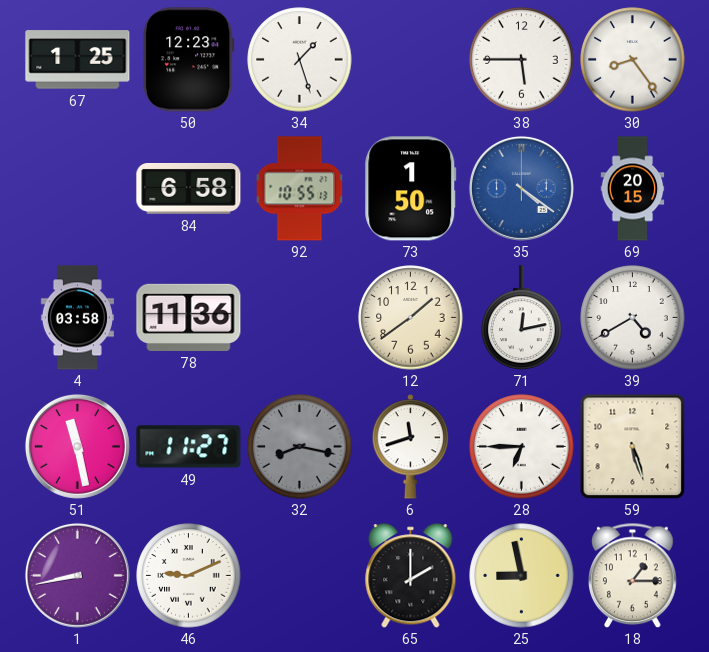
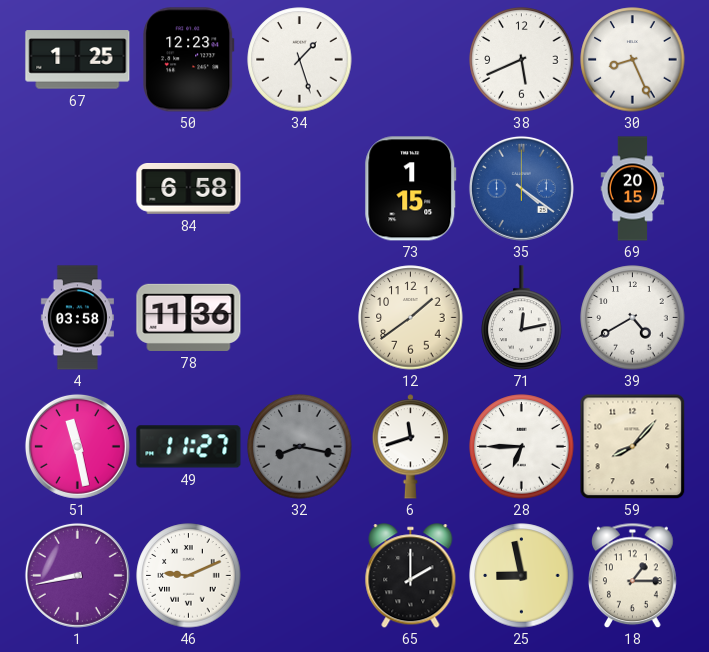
38: 5:45 -> 5:41 (522, 60)
30: 8:24 -> 8:26 (633, 60)
92: 10:55 -> none (300, 189)
73: 1:50 -> 1:15 (411, 189)
59: 5:27 -> 8:07 (632, 446)
